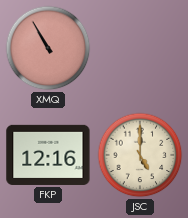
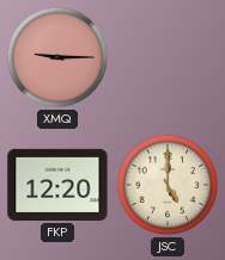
XMQ: 10:55 -> 9:15 (57, 57)
FKP: 12:16 -> 12:20 (57, 185)
